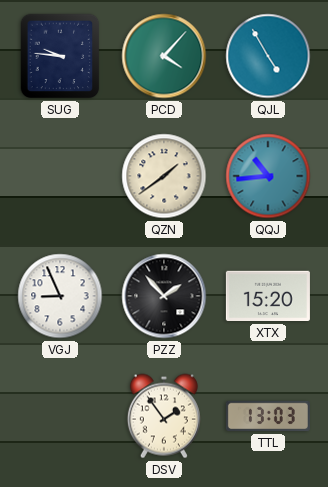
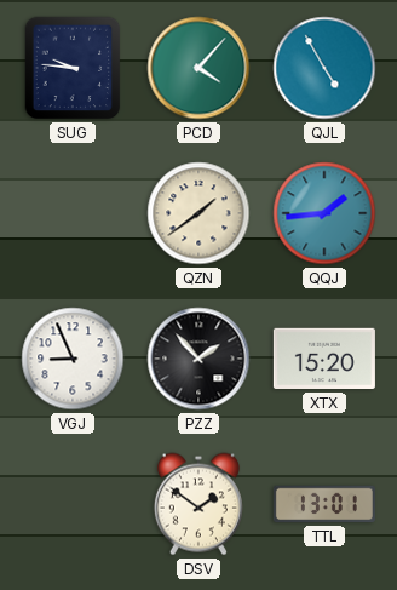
QQJ: 10:44 -> 1:44 (324, 213)
DSV: 1:54 -> 1:51 (198, 504)
TTL: 13:03 -> 13:01 (324, 504)
